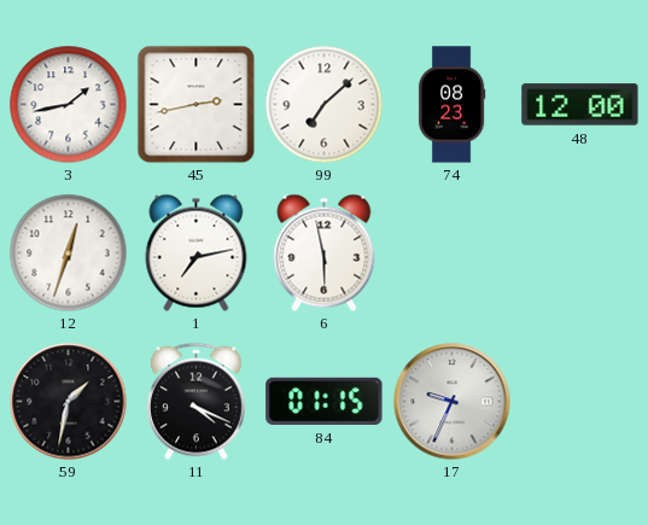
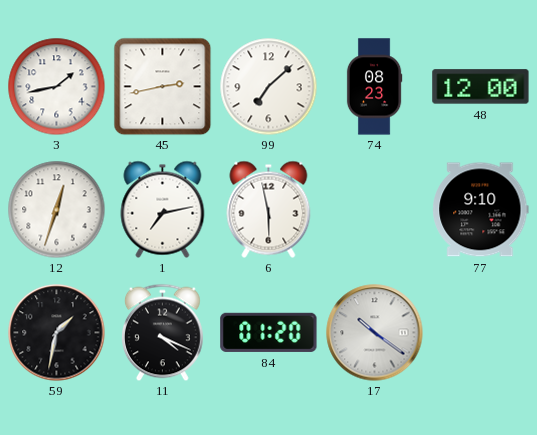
77: none -> 9:10 (481, 210)
84: 01:15 -> 01:20 (269, 332)
17: 9:34 -> 10:21 (375, 333)
